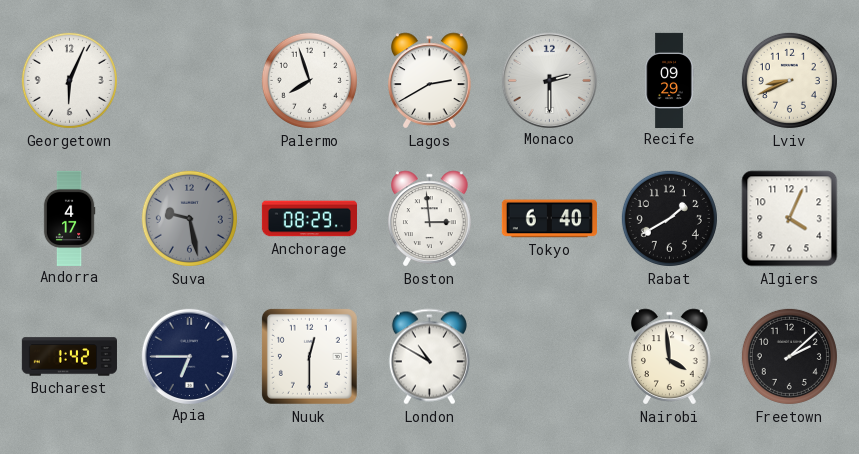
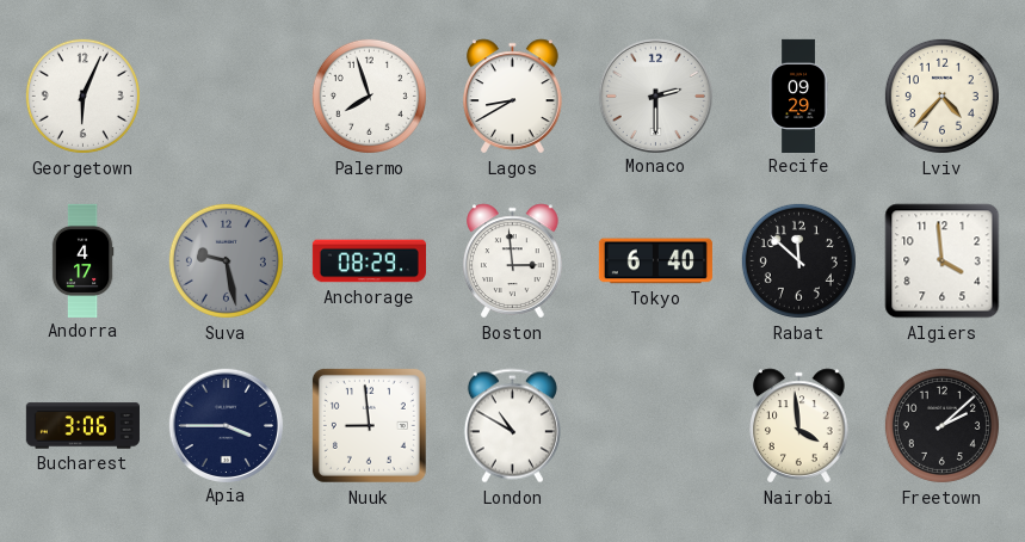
Lagos: 2:40 -> 8:40 (513, 97)
Lviv: 8:41 -> 4:37 (941, 96)
Rabat: 1:40 -> 11:52 (798, 260)
Algiers: 4:04 -> 3:59 (943, 261)
Bucharest: 1:42 -> 3:06 (82, 426)
Apia: 6:45 -> 3:45 (226, 425)
Nuuk: 12:30 -> 8:59 (369, 425)
